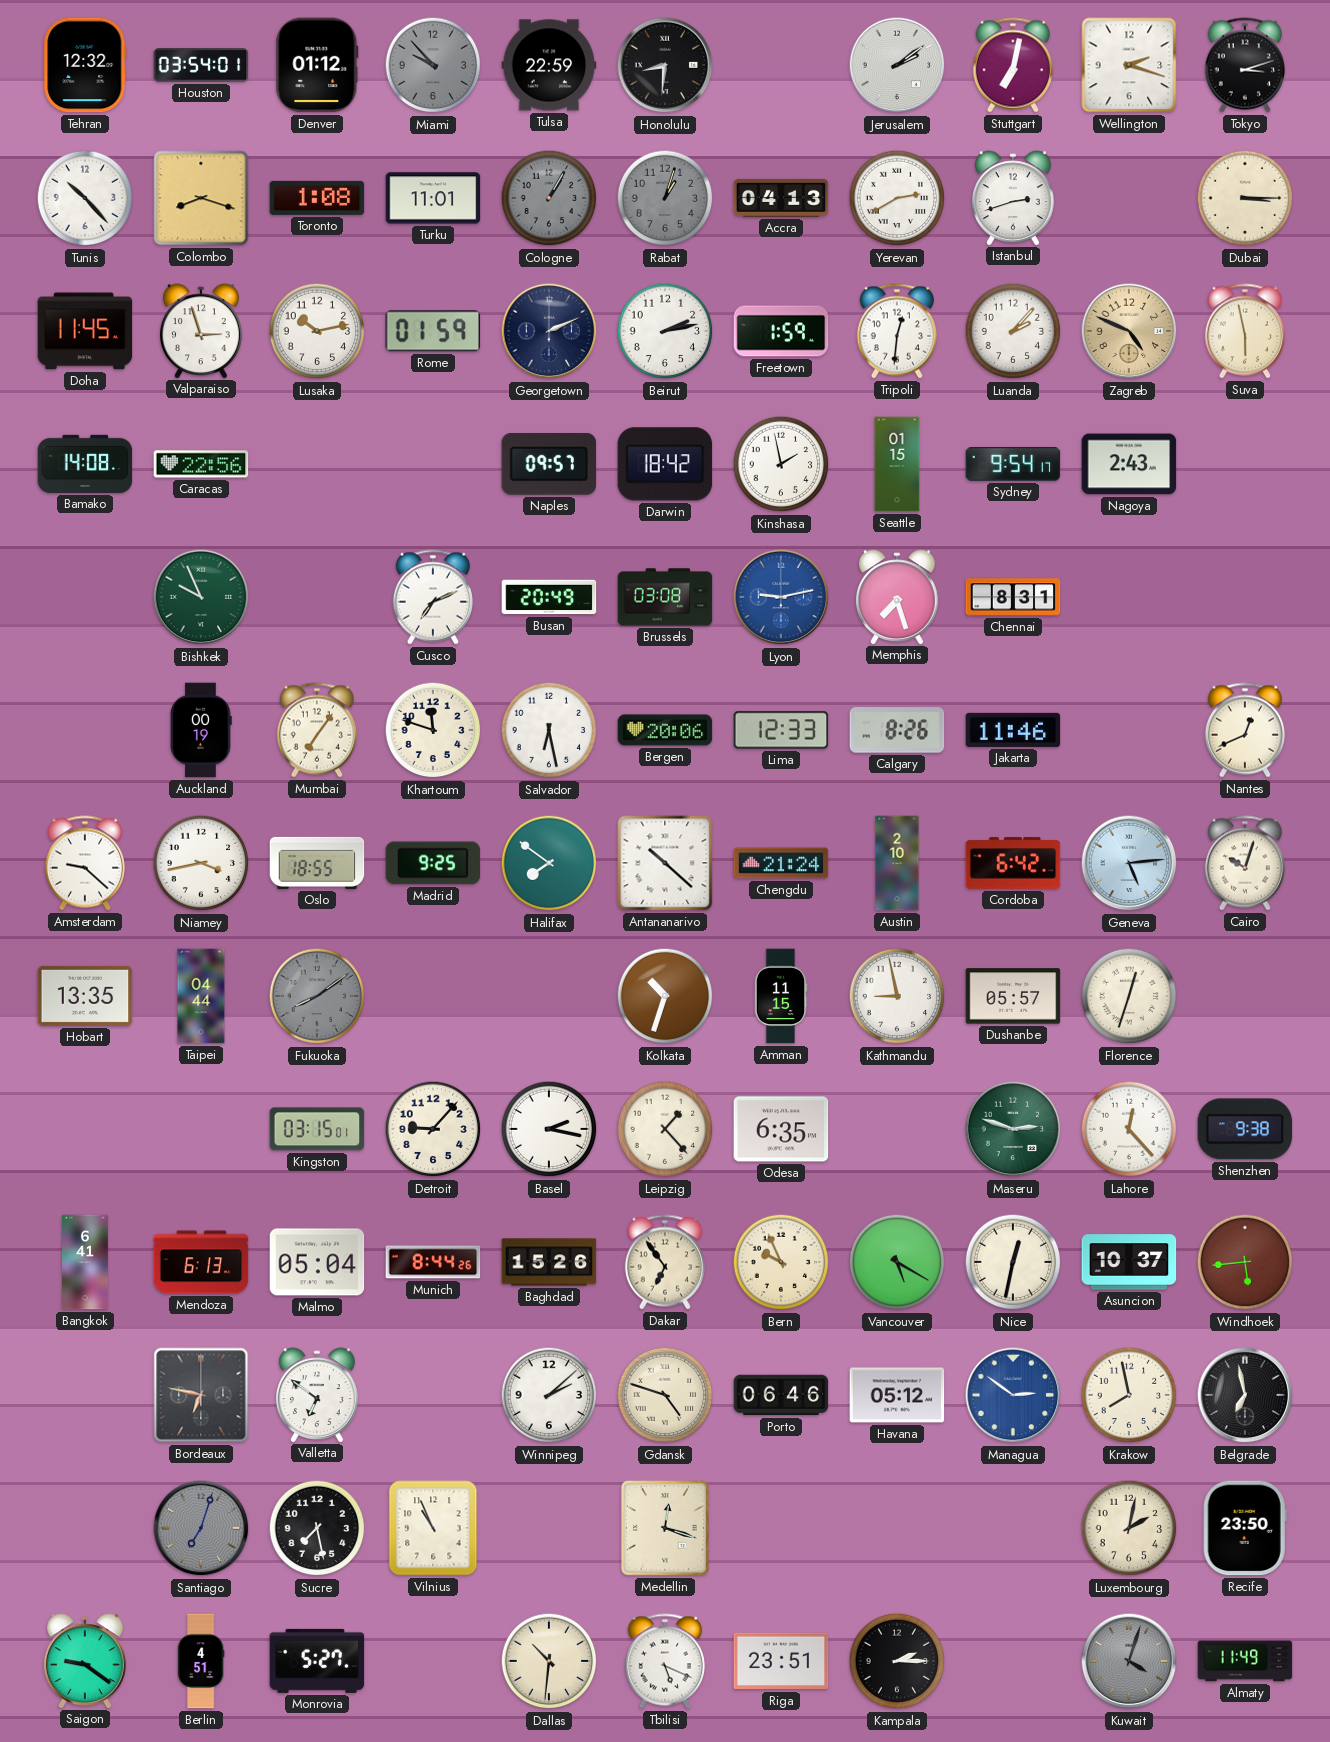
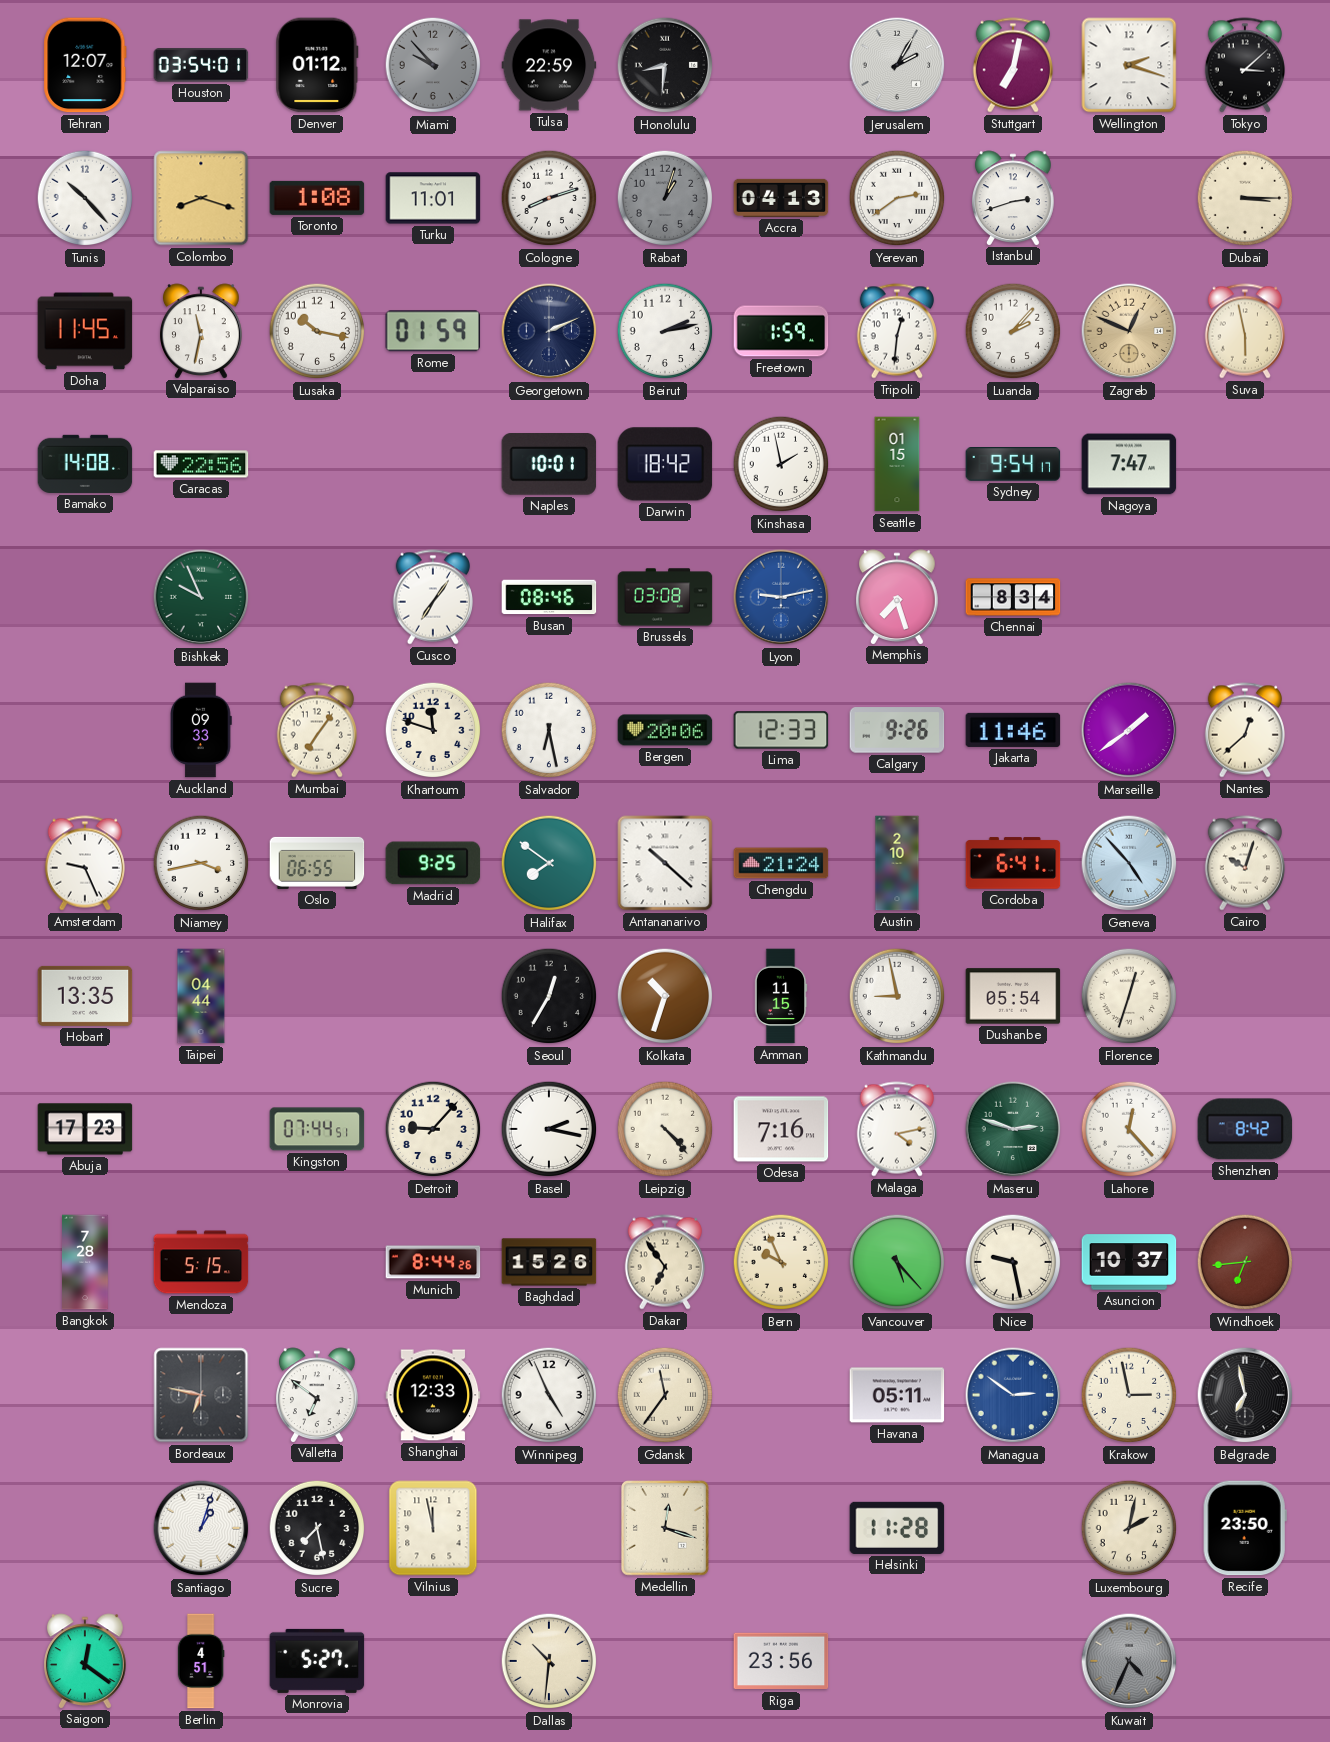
Tehran: 12:32 -> 12:07 (85, 65)
Jerusalem: 2:09 -> 2:05 (897, 65)
Tokyo: 3:12 -> 3:08 (1245, 65)
Cologne: 1:05 -> 8:12 (549, 198)
Cologne dial: grey -> white (549, 198)
Yerevan: 2:40 -> 2:39 (897, 198)
Valparaiso: 2:57 -> 11:32 (202, 331)
Lusaka: 10:13 -> 10:17 (317, 331)
Zagreb: 4:49 -> 12:49 (1129, 331)
Naples: 09:57 -> 10:01 (549, 465)
Nagoya: 2:43 -> 7:47 (1129, 464)
Cusco: 7:11 -> 7:06 (433, 597)
Busan: 20:49 -> 08:46 (549, 597)
Chennai: 8:31 -> 8:34 (1013, 597)
Auckland: 00:19 -> 09:33 (201, 730)
Calgary: 8:26 -> 9:26 (897, 730)
Marseille: none -> 1:39 (1129, 730)
Nantes: 12:41 -> 12:38 (1245, 730)
Amsterdam: 9:22 -> 9:26 (85, 863)
Oslo: 18:55 -> 06:55 (317, 863)
Cordoba: 6:42 -> 6:41 (1013, 863)
Geneva: 5:14 -> 4:53 (1129, 863)
Fukuoka: 8:09 -> none (317, 996)
Seoul: none -> 12:35 (549, 996)
Dushanbe: 05:57 -> 05:54 (1013, 996)
Abuja: none -> 17:23 (85, 1129)
Kingston: 03:15 -> 07:44 (317, 1129)
Leipzig: 1:23 -> 4:23 (665, 1129)
Odesa: 6:35 -> 7:16 (781, 1129)
Malaga: none -> 4:13 (897, 1129)
Shenzhen: 9:38 -> 8:42 (1245, 1129)
Bangkok: 6:41 -> 7:28 (86, 1262)
Mendoza: 6:13 -> 5:15 (201, 1262)
Malmo: 05:04 -> none (317, 1262)
Vancouver: 5:20 -> 5:23 (897, 1262)
Nice: 12:32 -> 9:28 (1013, 1262)
Windhoek: 5:44 -> 6:44 (1245, 1262)
Shanghai: none -> 12:33 (433, 1395)
Winnipeg: 2:08 -> 4:56 (549, 1395)
Gdansk: 4:48 -> 11:36 (665, 1395)
Porto: 06:46 -> none (781, 1395)
Havana: 05:12 -> 05:11 (897, 1395)
Krakow: 7:58 -> 2:58 (1129, 1395)
Santiago: 7:03 -> 1:03 (201, 1528)
Santiago dial: grey -> white (201, 1528)
Vilnius: 10:56 -> 11:58 (433, 1528)
Helsinki: none -> 11:28 (897, 1528)
Saigon: 9:21 -> 12:21 (86, 1661)
Tbilisi: 5:19 -> none (665, 1661)
Riga: 23:51 -> 23:56 (781, 1661)
Kampala: 2:15 -> none (897, 1661)
Kuwait: 4:03 -> 4:34 (1129, 1661)
Almaty: 11:49 -> none (1245, 1661)
